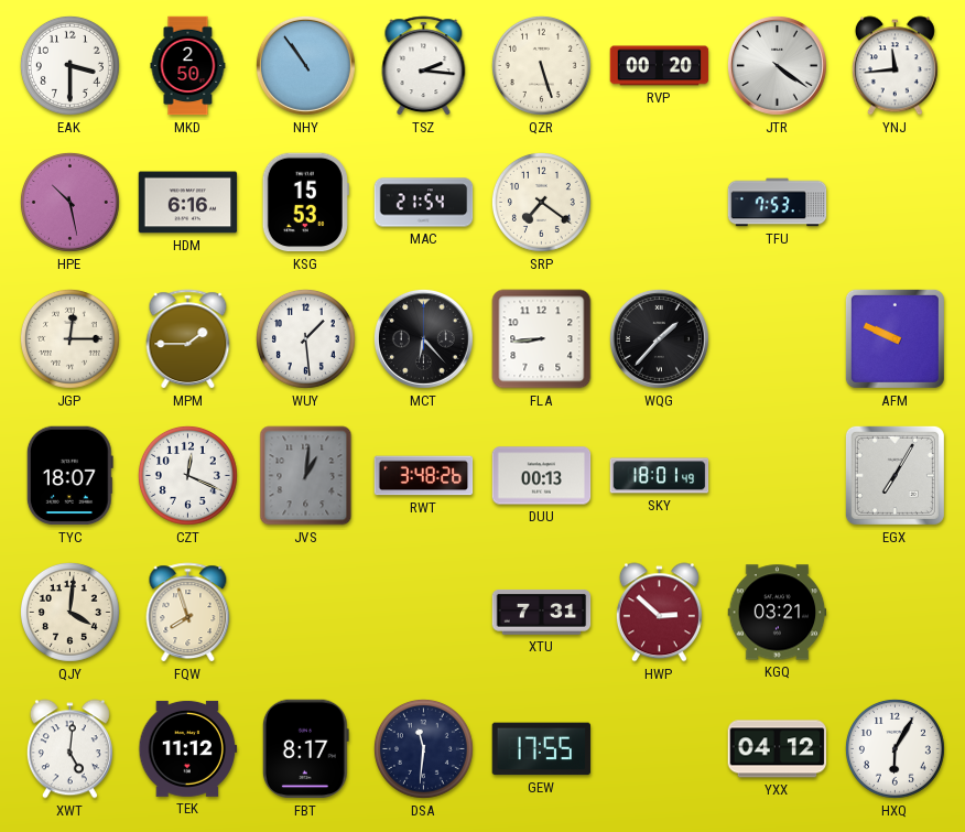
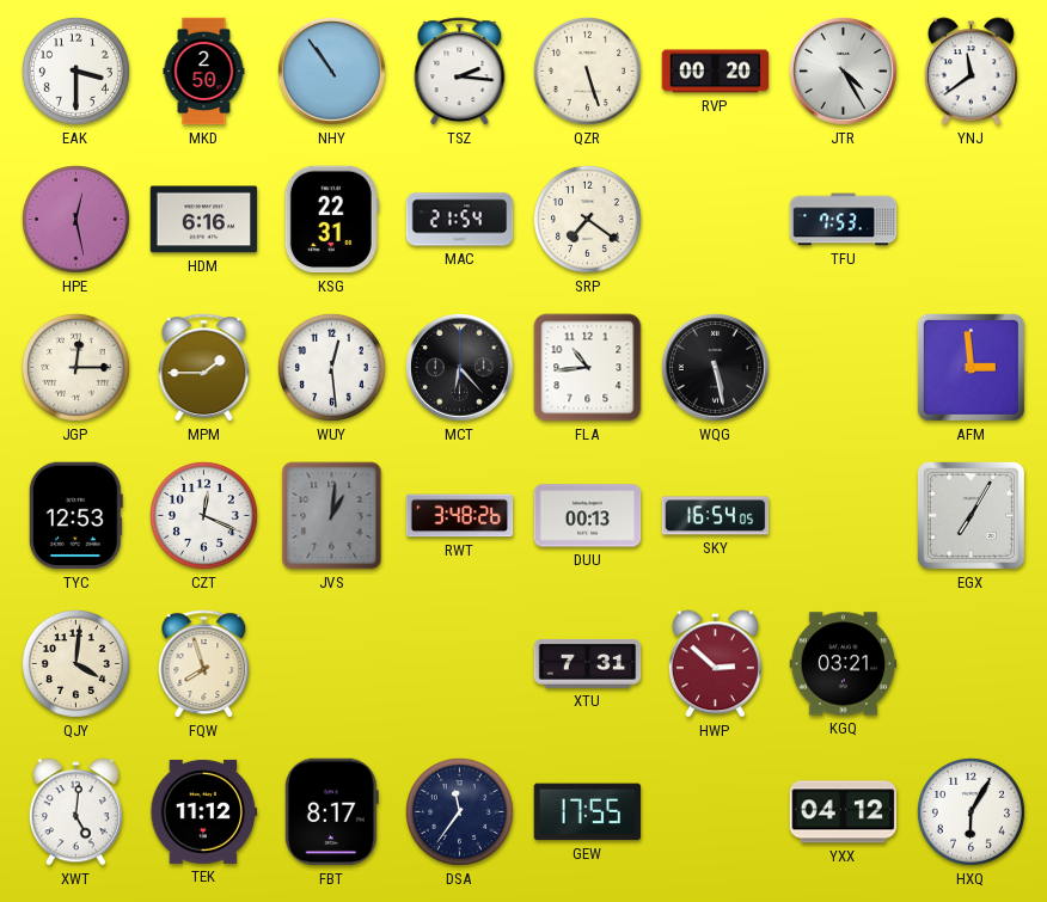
JTR: 4:21 -> 4:25 (843, 70)
YNJ: 11:44 -> 11:39 (971, 72)
HPE: 10:28 -> 12:28 (75, 219)
KSG: 15:53 -> 22:31 (331, 220)
WUY: 1:29 -> 12:29 (331, 367)
FLA: 8:44 -> 10:44 (588, 368)
WQG: 1:37 -> 5:28 (715, 367)
AFM: 9:49 -> 2:59 (971, 367)
TYC: 18:07 -> 12:53 (75, 516)
SKY: 18:01 -> 16:54 (716, 516)
DSA: 11:31 -> 11:36 (459, 811)
